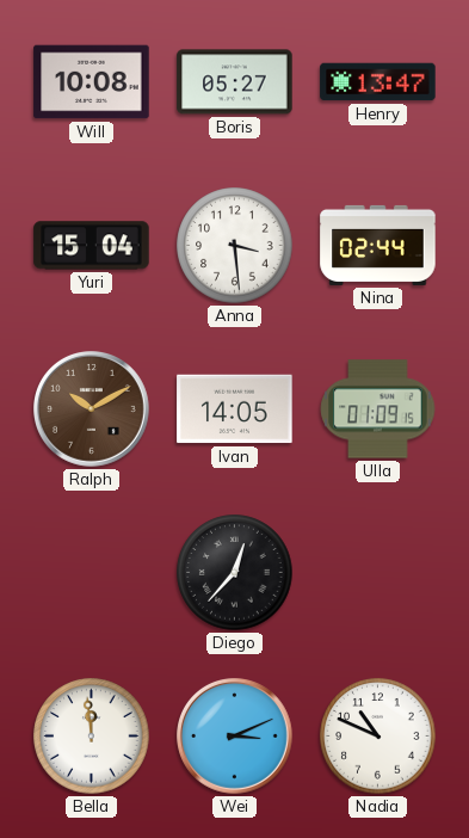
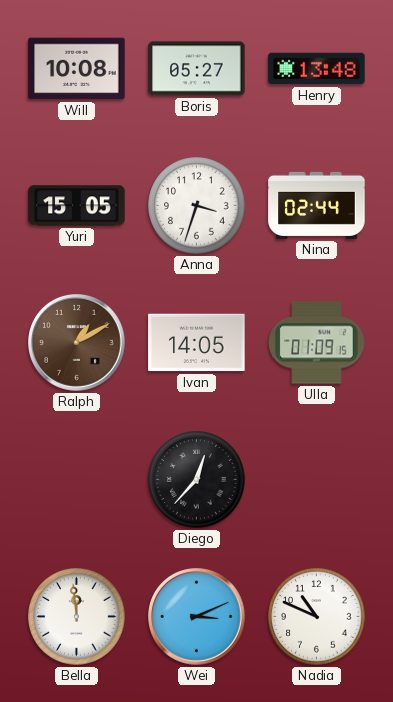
Henry: 13:47 -> 13:48 (317, 69)
Yuri: 15:04 -> 15:05 (77, 206)
Anna: 3:29 -> 3:33 (197, 206)
Ralph: 10:10 -> 1:10 (77, 343)
